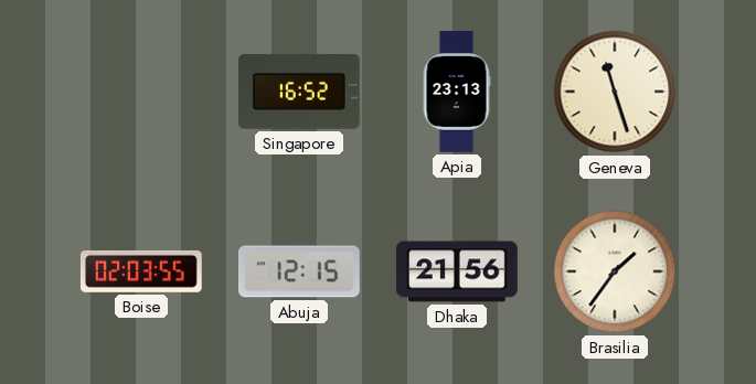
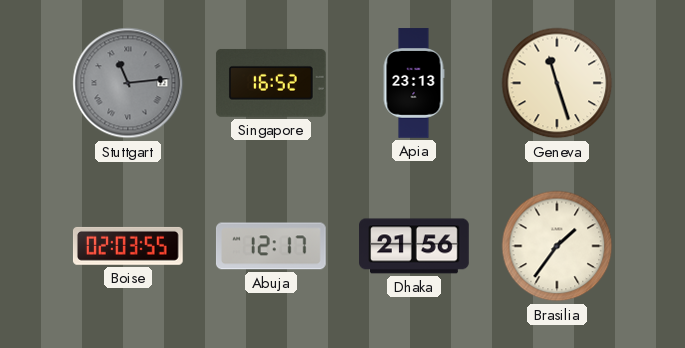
Stuttgart: none -> 11:14 (128, 83)
Abuja: 12:15 -> 12:17 (271, 246)
